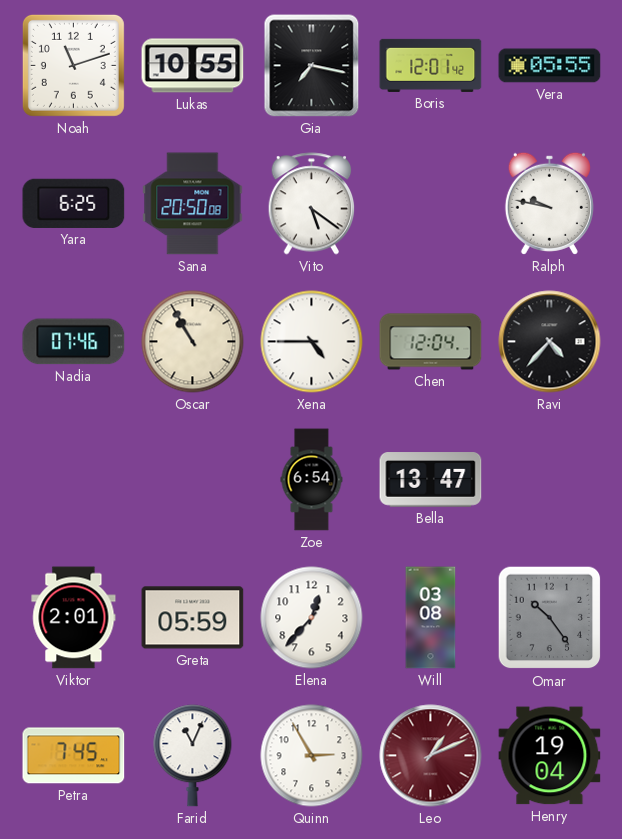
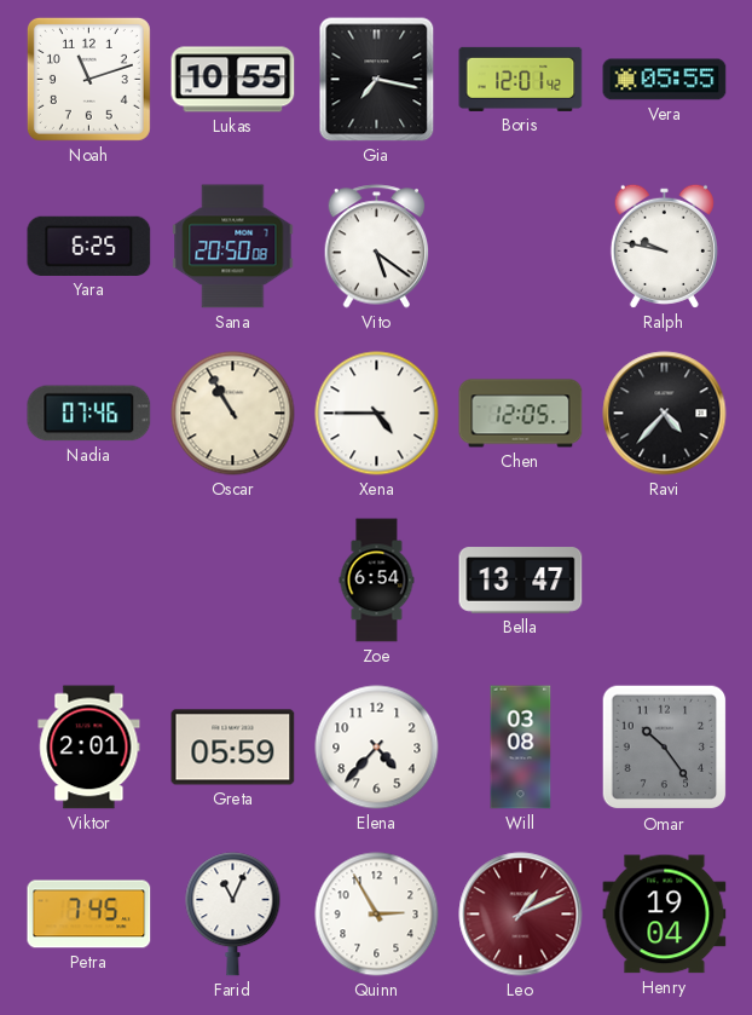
Chen: 12:04 -> 12:05 (521, 414)
Elena: 12:37 -> 4:37 (377, 748)
